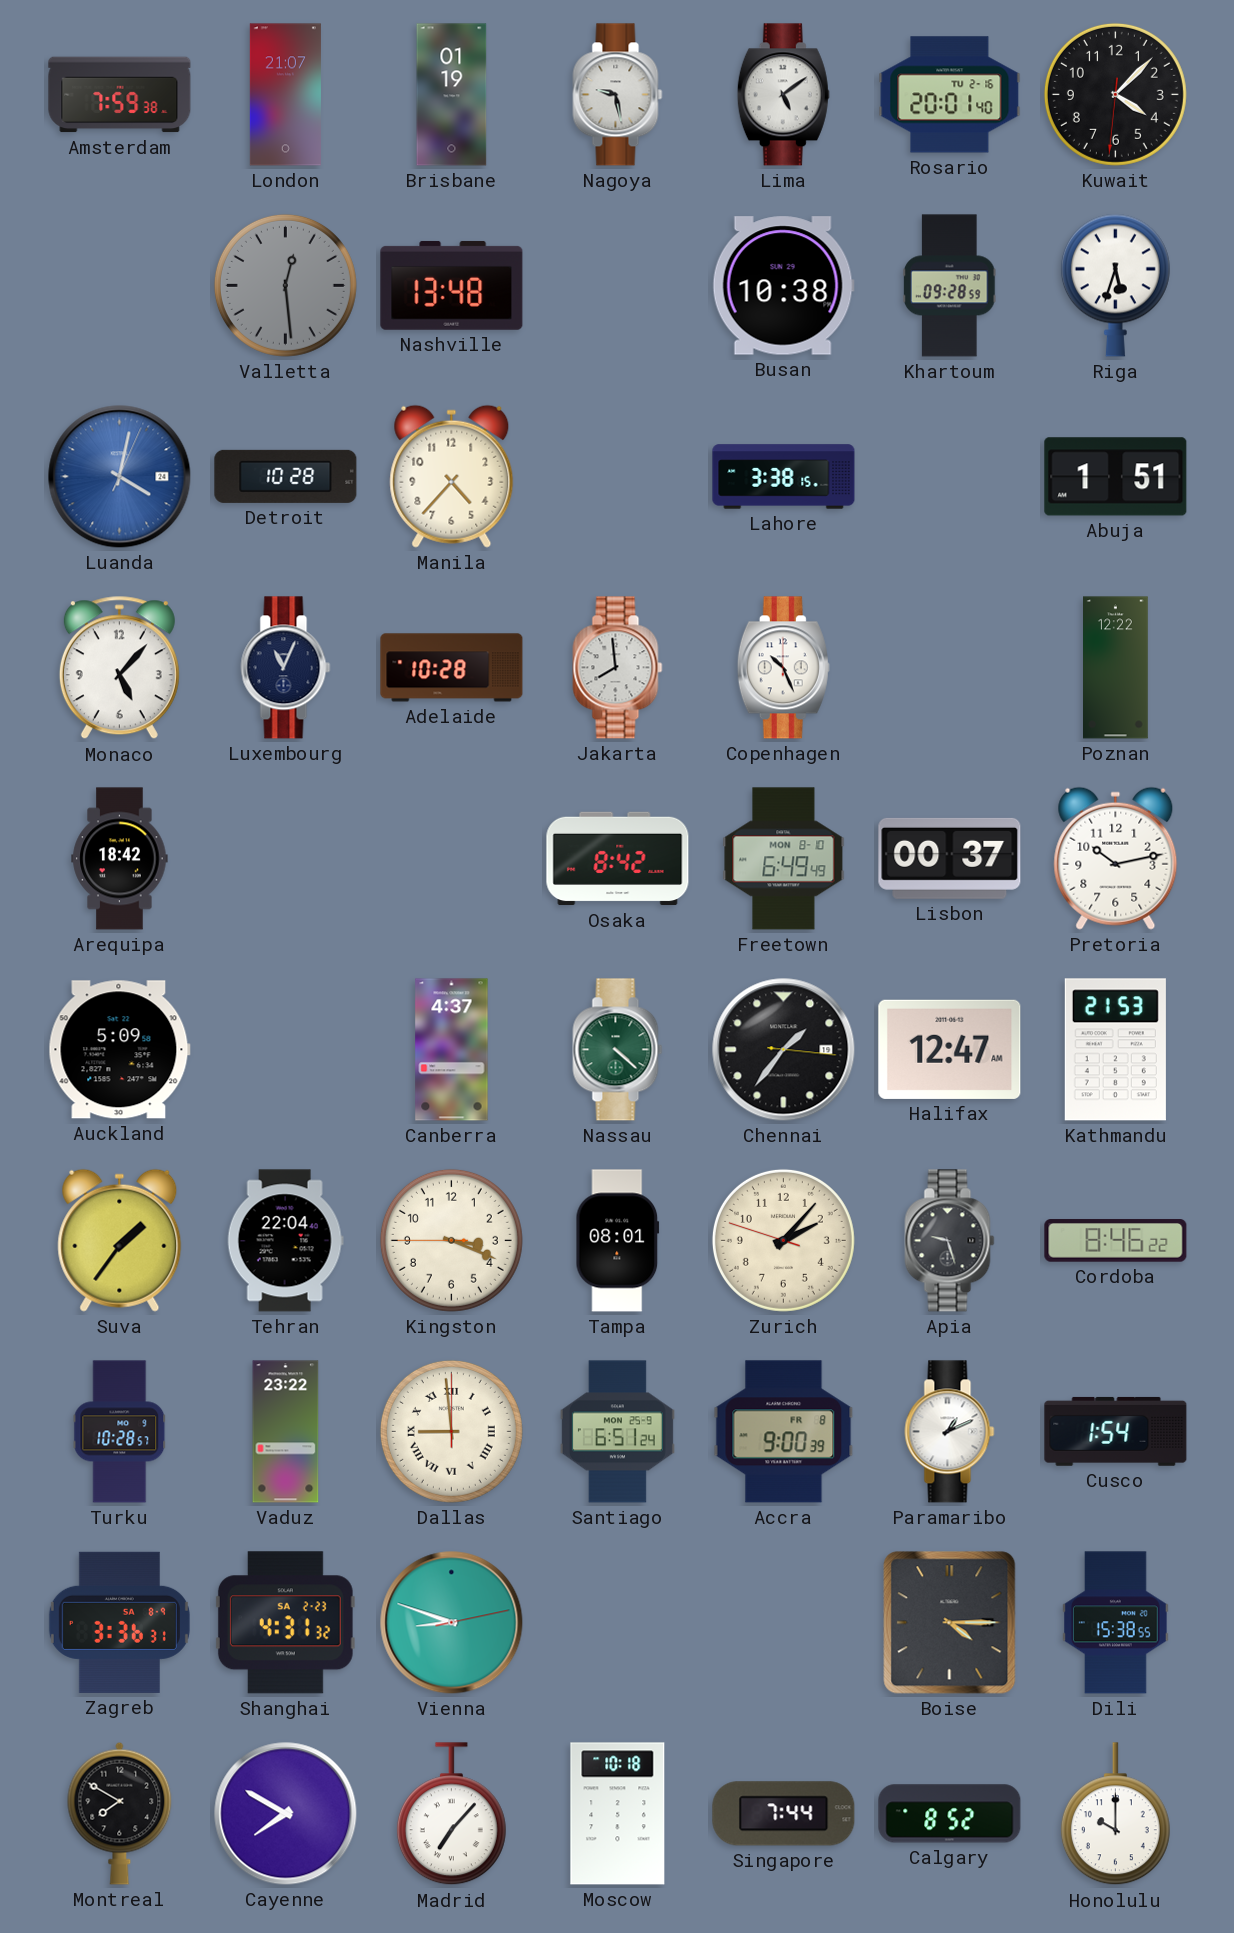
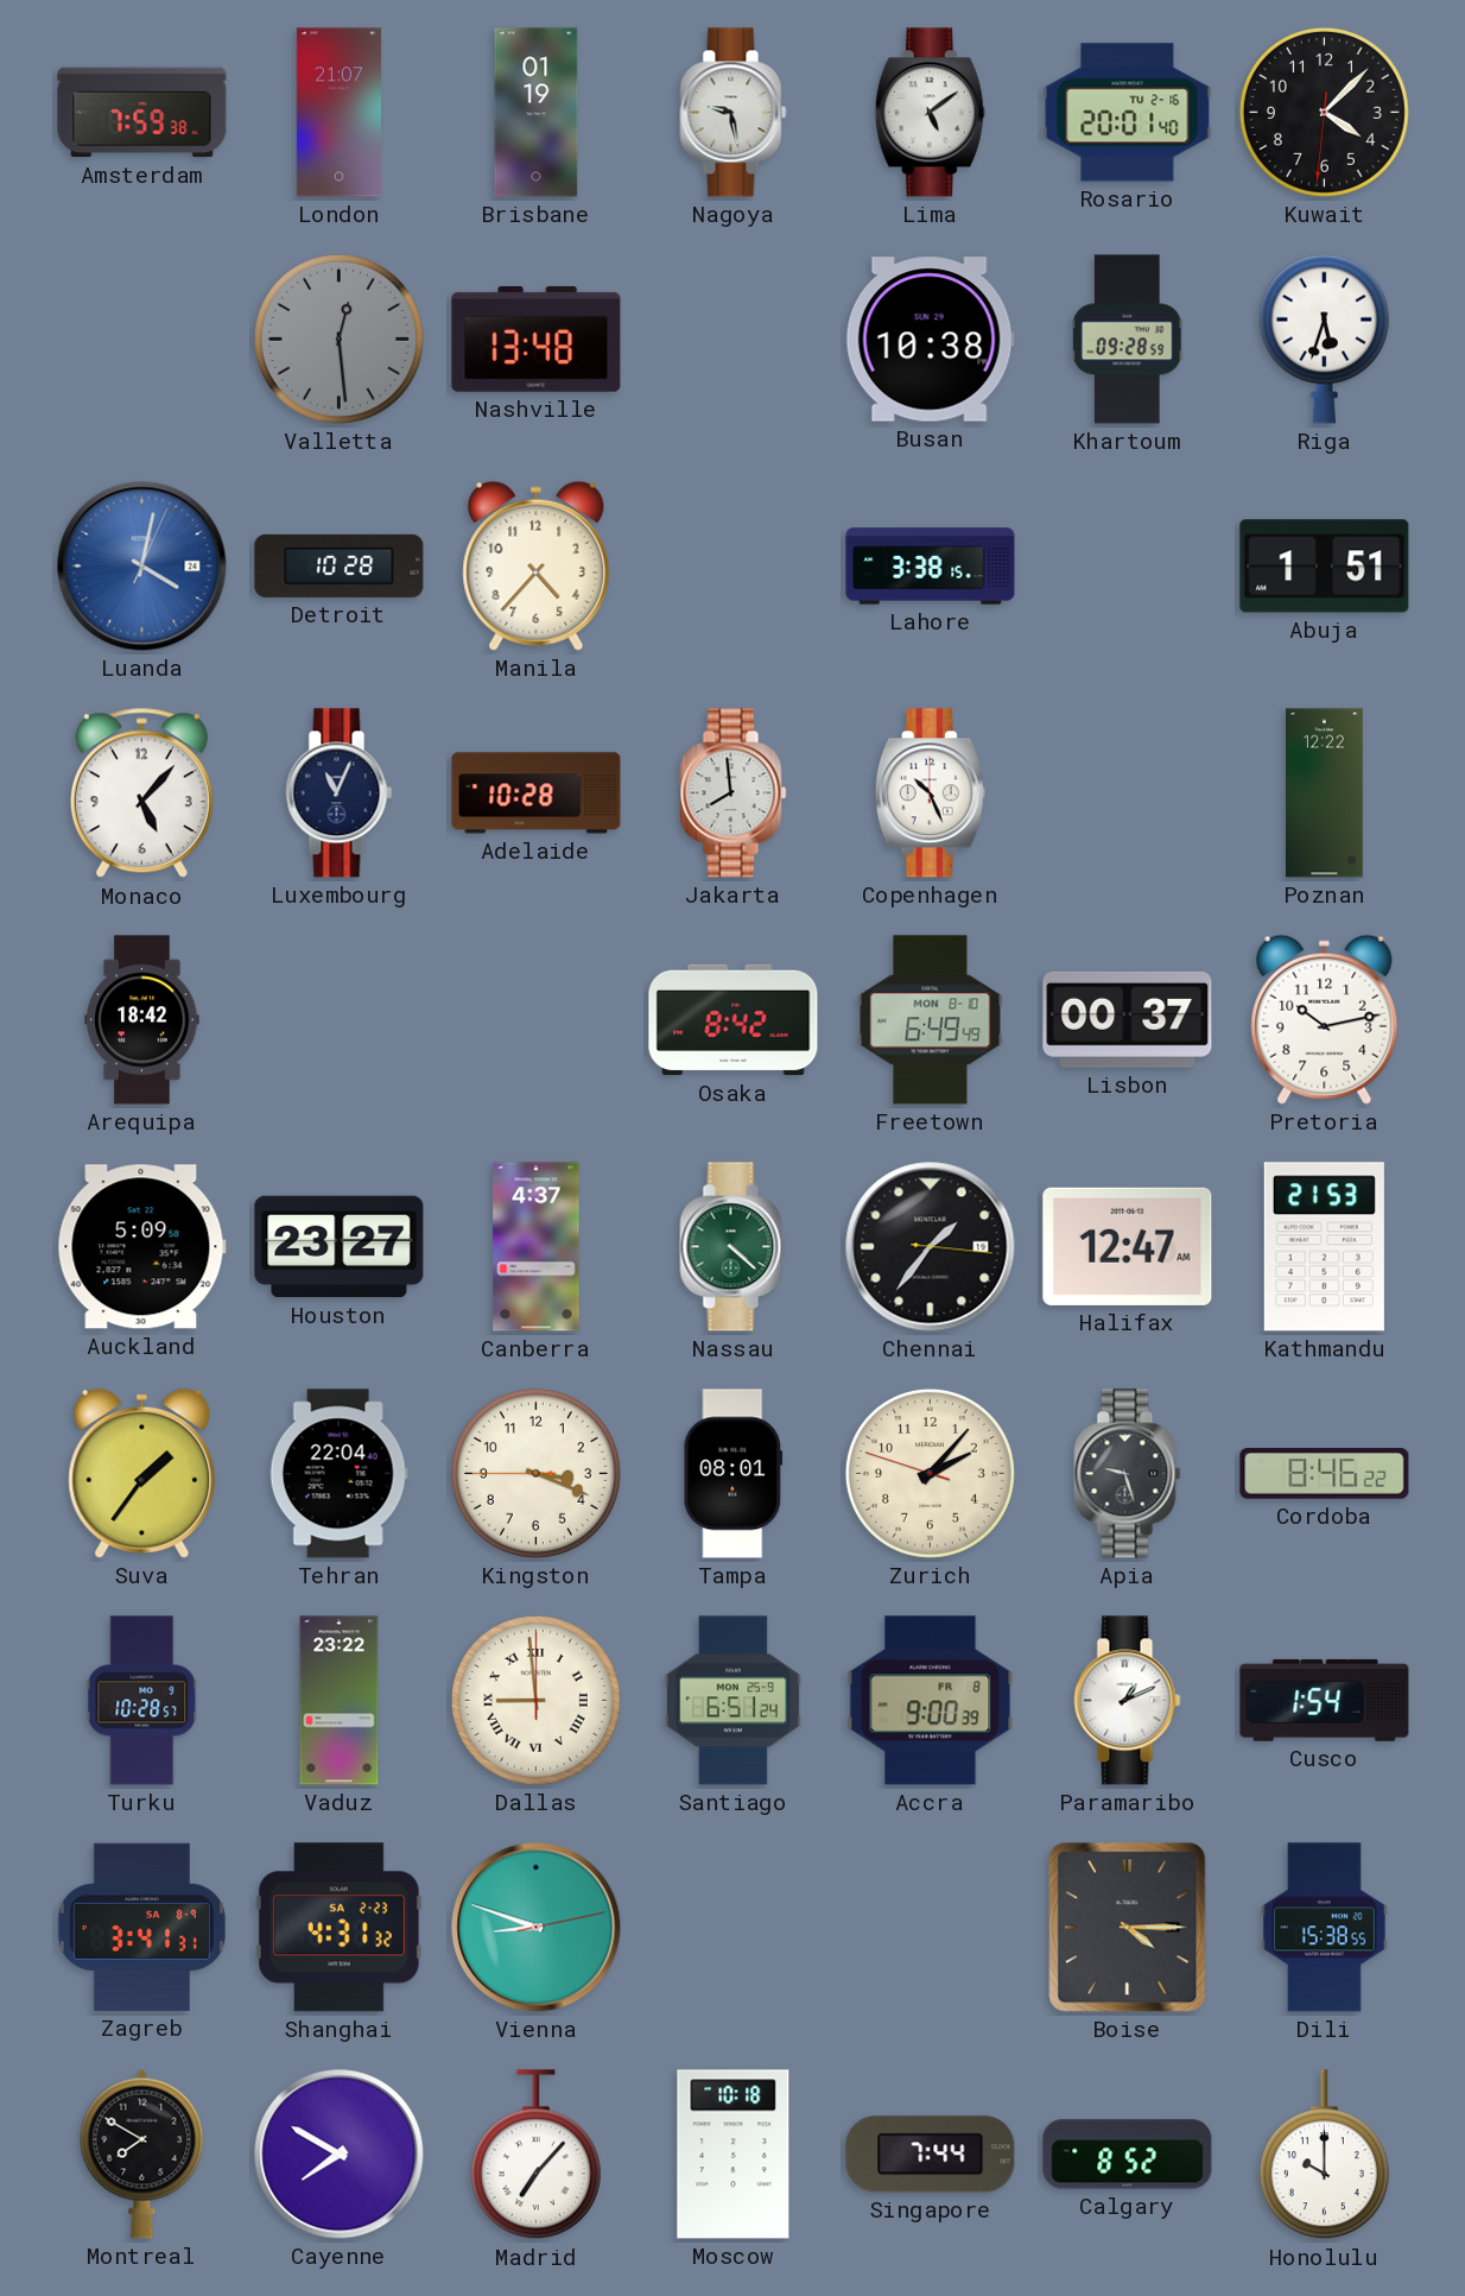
Houston: none -> 23:27 (340, 1247)
Zagreb: 3:36 -> 3:41 (141, 1927)
